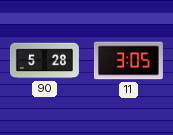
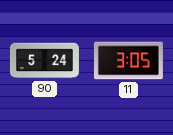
90: 5:28 -> 5:24 (44, 61)
